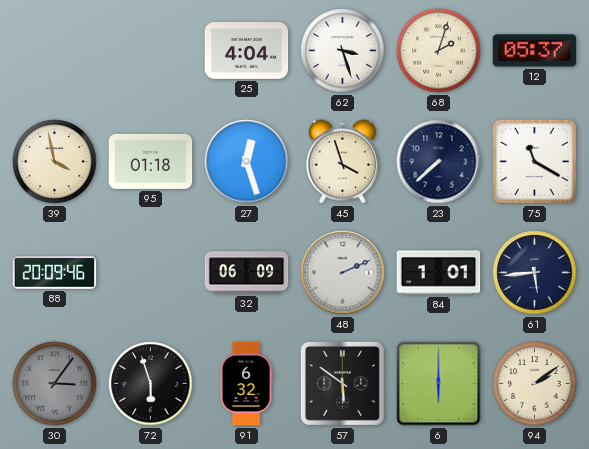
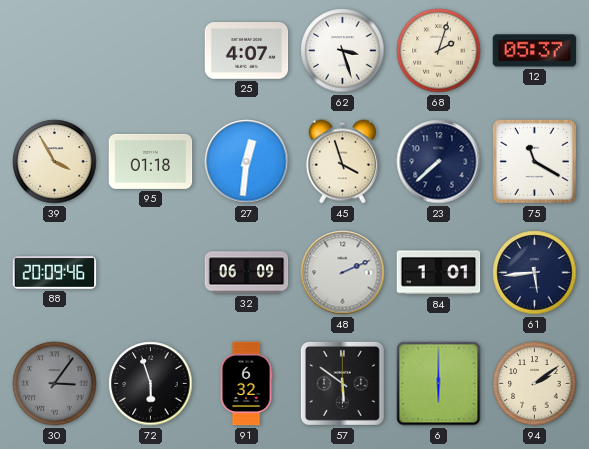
25: 4:04 -> 4:07 (247, 51)
39: 3:58 -> 3:55 (55, 162)
27: 12:27 -> 12:31 (247, 162)
